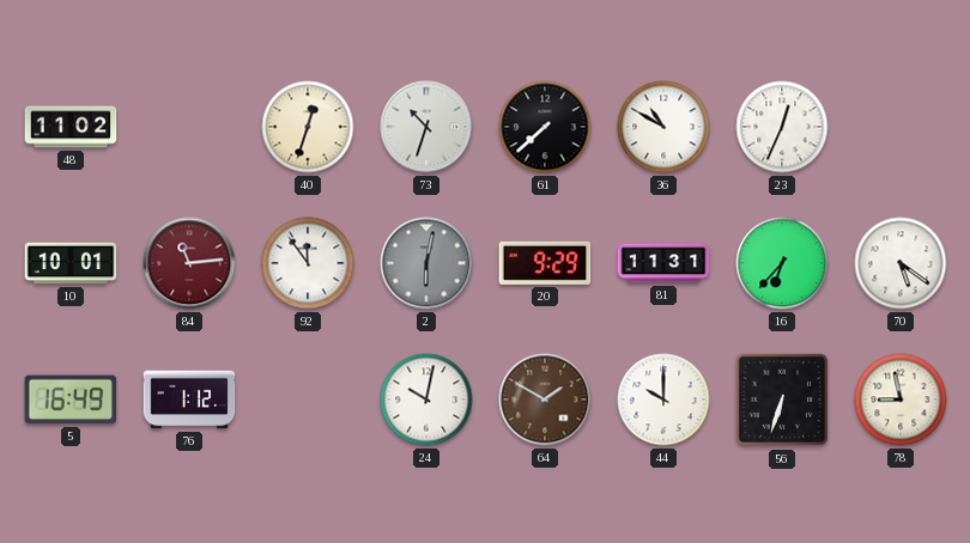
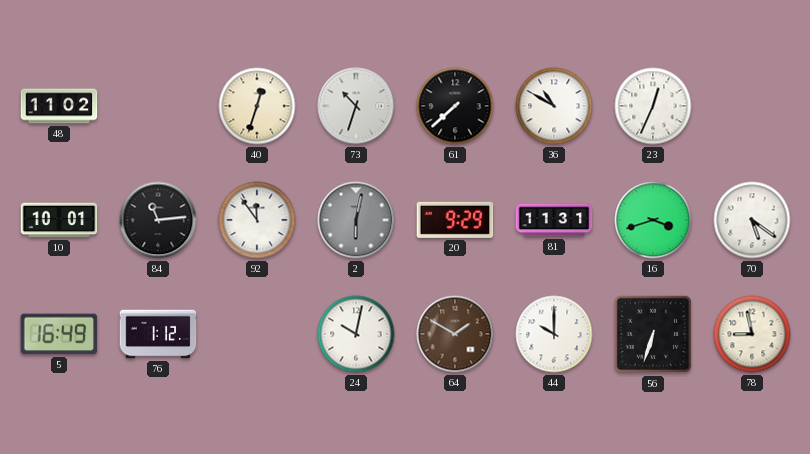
84 dial: burgundy -> black (158, 220)
16: 6:37 -> 3:42 (653, 220)
